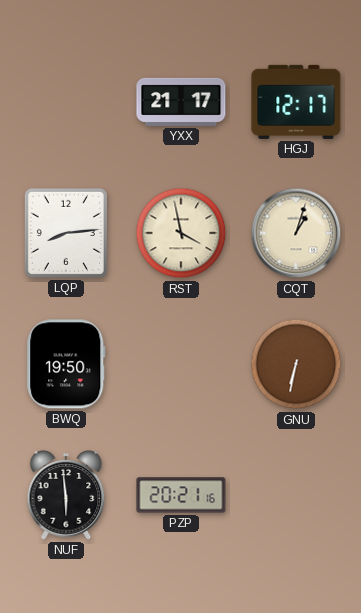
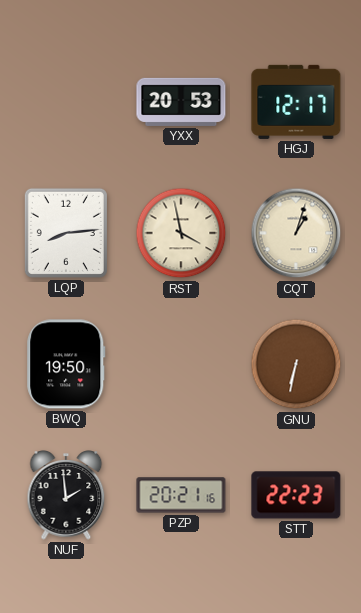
YXX: 21:17 -> 20:53 (181, 102)
NUF: 5:59 -> 1:59 (66, 495)
STT: none -> 22:23 (296, 495)
